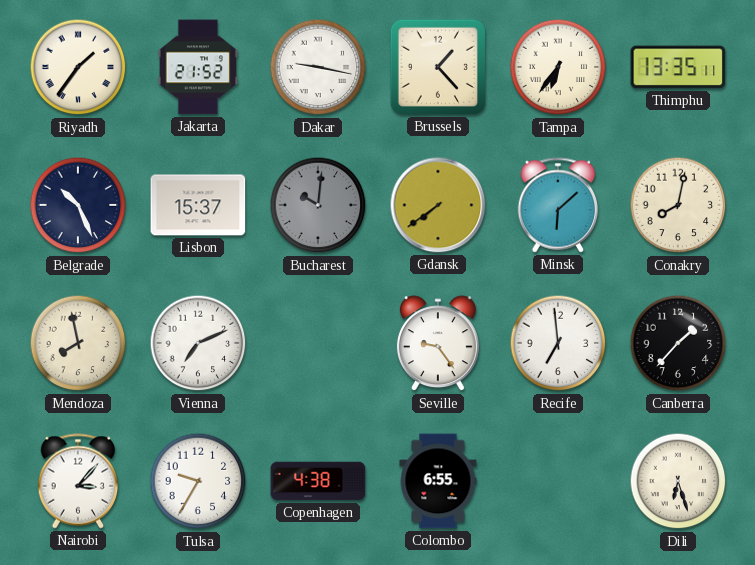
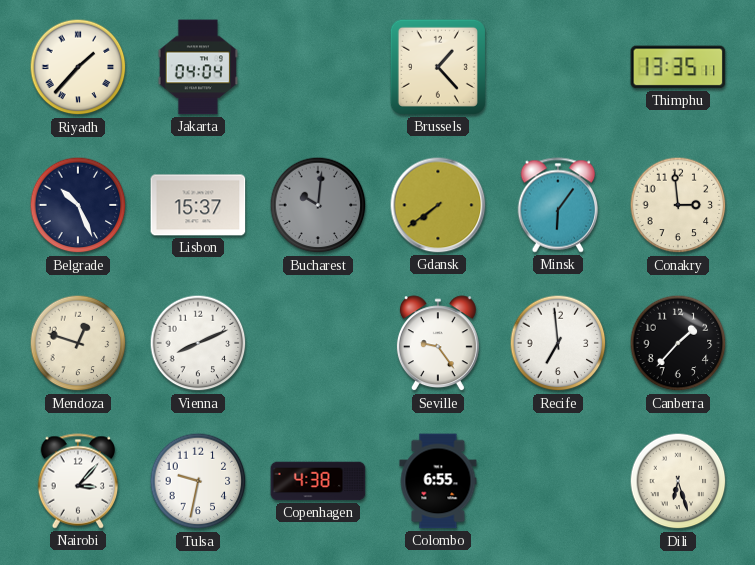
Riyadh: 1:36 -> 1:37 (78, 67)
Jakarta: 21:52 -> 04:04 (198, 67)
Dakar: 9:17 -> none (318, 67)
Tampa: 6:36 -> none (558, 67)
Minsk: 6:08 -> 6:06 (558, 205)
Conakry: 8:02 -> 2:59 (678, 205)
Mendoza: 7:58 -> 12:48 (78, 343)
Vienna: 7:11 -> 8:11 (198, 343)
Tulsa: 9:35 -> 9:32 (198, 481)
